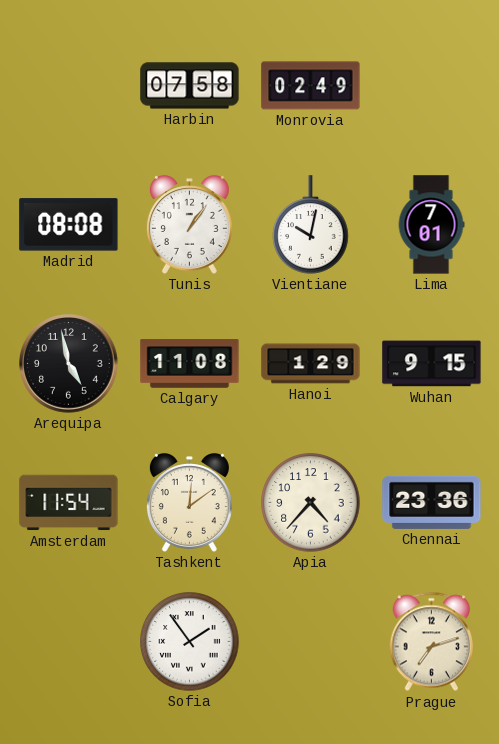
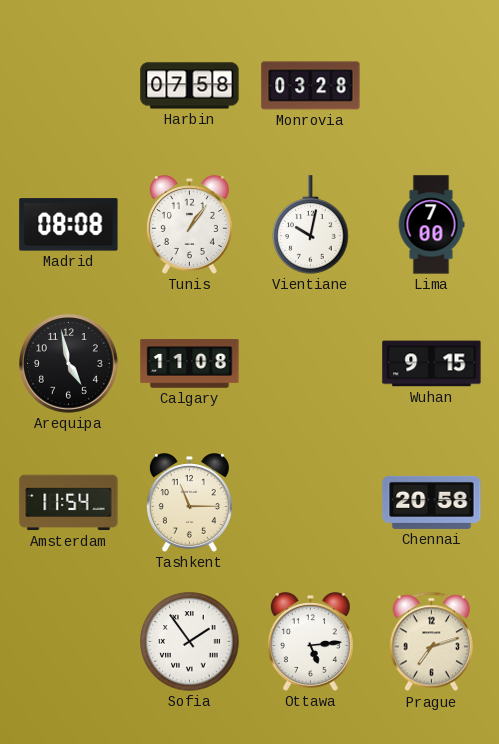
Monrovia: 02:49 -> 03:28 (311, 86)
Lima: 7:01 -> 7:00 (431, 225)
Hanoi: 1:29 -> none (311, 364)
Tashkent: 12:09 -> 11:15 (189, 503)
Apia: 4:37 -> none (311, 503)
Chennai: 23:36 -> 20:58 (432, 502)
Ottawa: none -> 5:14 (310, 642)
